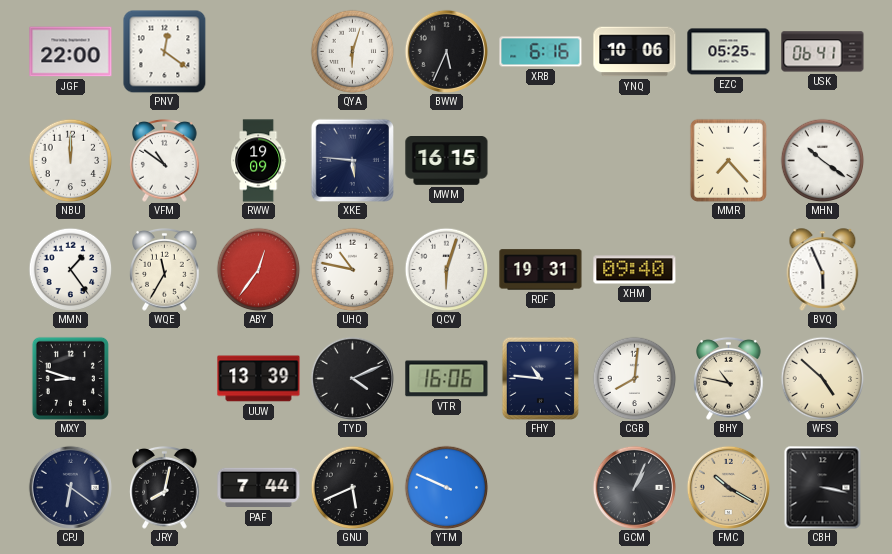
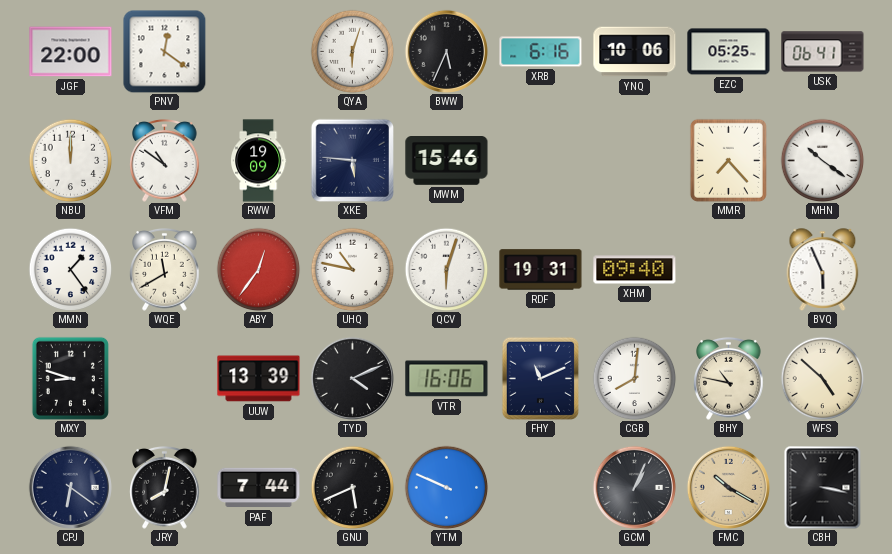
MWM: 16:15 -> 15:46 (447, 161)
WQE: 11:35 -> 11:40 (165, 270)
FHY: 10:46 -> 11:11 (540, 378)
